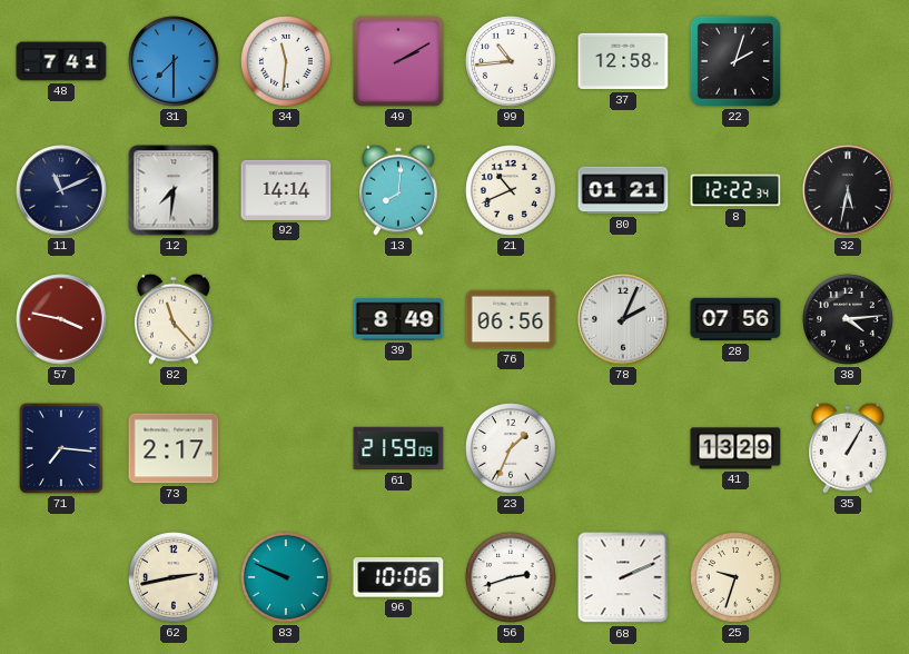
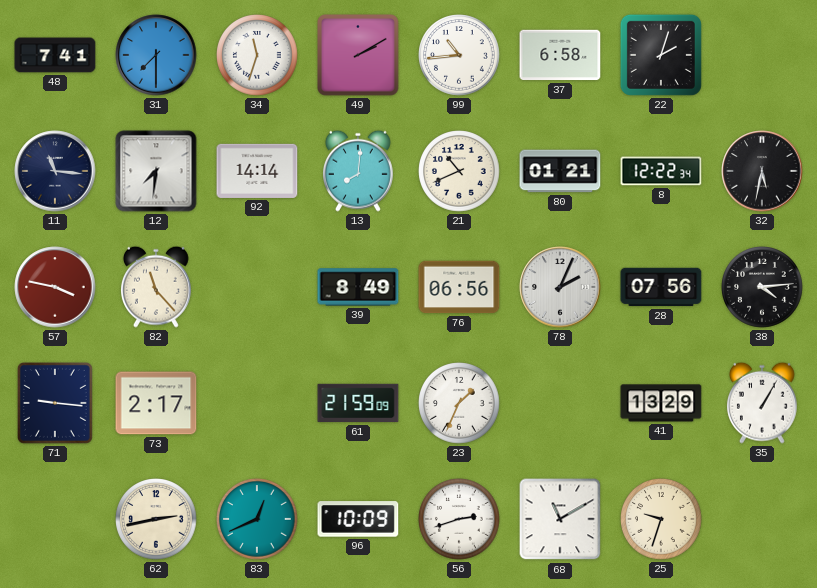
34: 11:31 -> 11:33 (257, 55)
37: 12:58 -> 6:58 (560, 55)
11: 11:11 -> 11:16 (55, 171)
71: 7:16 -> 9:16 (55, 403)
83: 9:49 -> 12:41 (257, 519)
96: 10:06 -> 10:09 (358, 519)
68: 2:11 -> 11:10 (560, 519)
